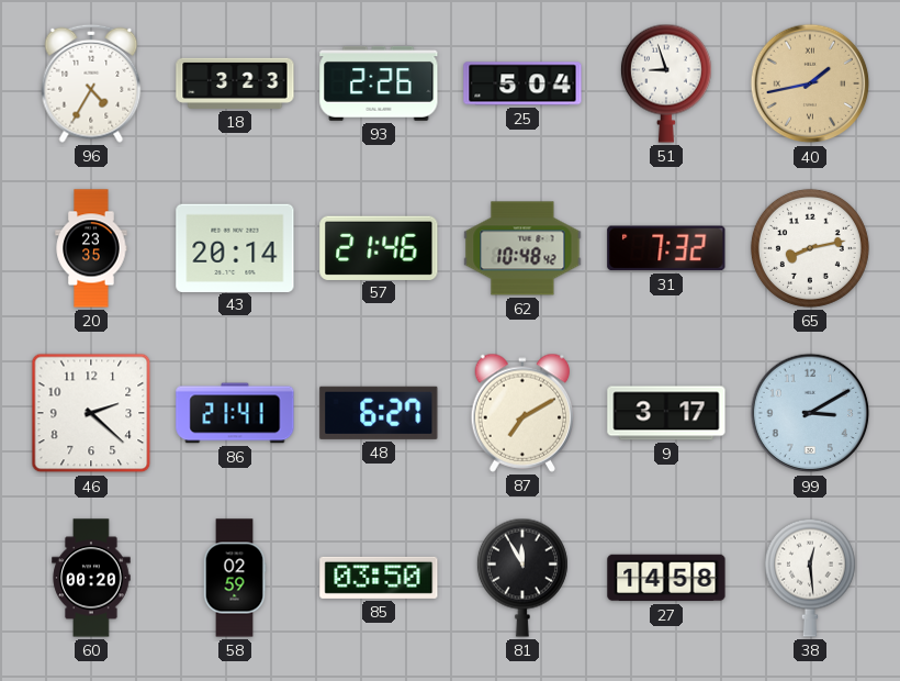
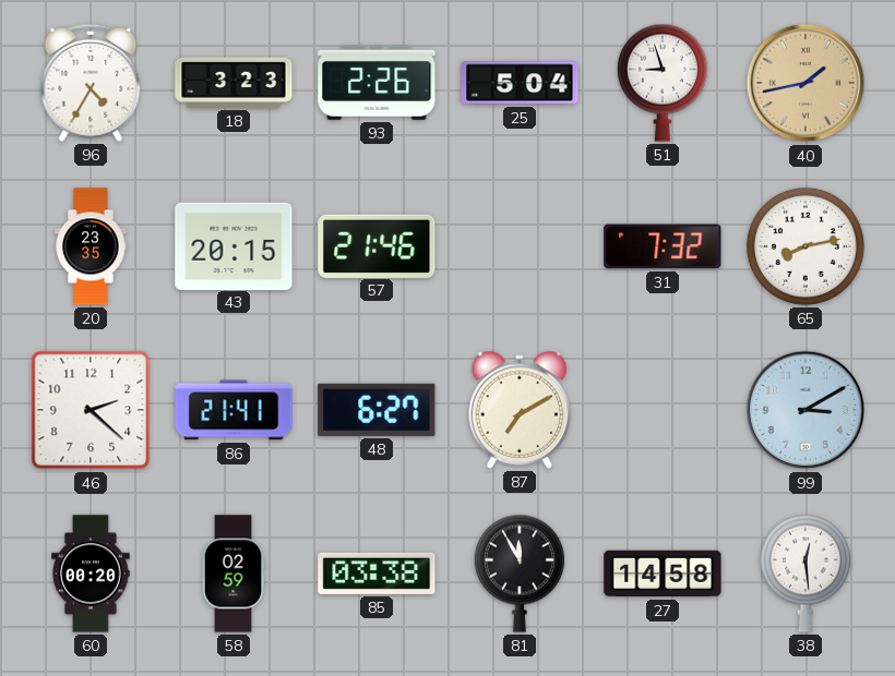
43: 20:14 -> 20:15 (234, 245)
62: 10:48 -> none (522, 248)
9: 3:17 -> none (666, 413)
85: 03:50 -> 03:38 (377, 574)
